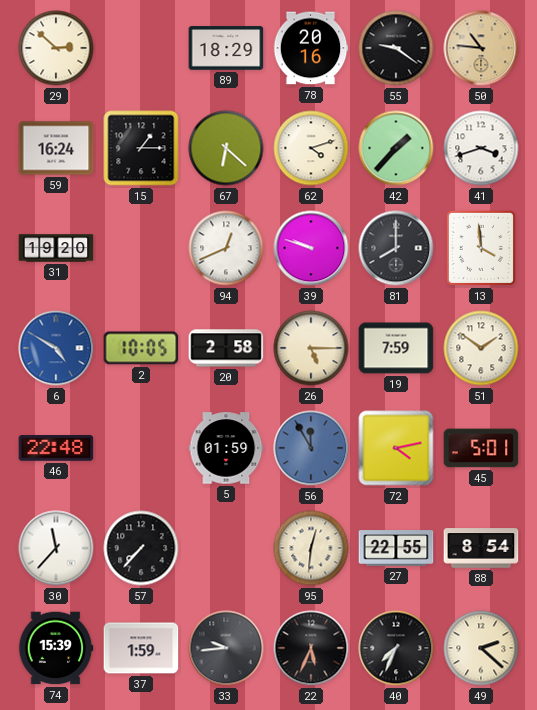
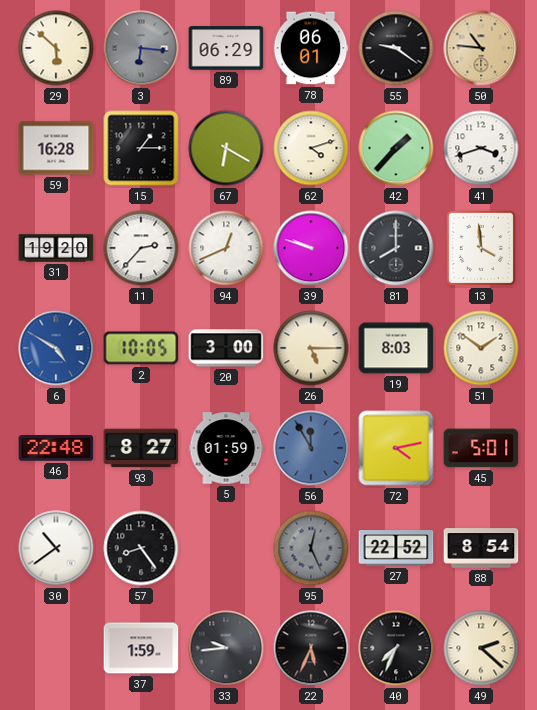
29: 2:52 -> 5:52 (56, 48)
3: none -> 6:16 (141, 48)
89: 18:29 -> 06:29 (226, 48)
78: 20:16 -> 06:01 (311, 48)
59: 16:24 -> 16:28 (56, 148)
67: 6:22 -> 6:20 (226, 148)
11: none -> 2:37 (141, 248)
20: 2:58 -> 3:00 (226, 348)
19: 7:59 -> 8:03 (396, 348)
93: none -> 8:27 (141, 448)
30: 11:37 -> 10:39 (56, 548)
57: 7:37 -> 8:24 (141, 548)
95: 12:31 -> 12:26 (311, 548)
95 dial: cream -> grey (311, 548)
27: 22:55 -> 22:52 (396, 548)
74: 15:39 -> none (56, 648)
